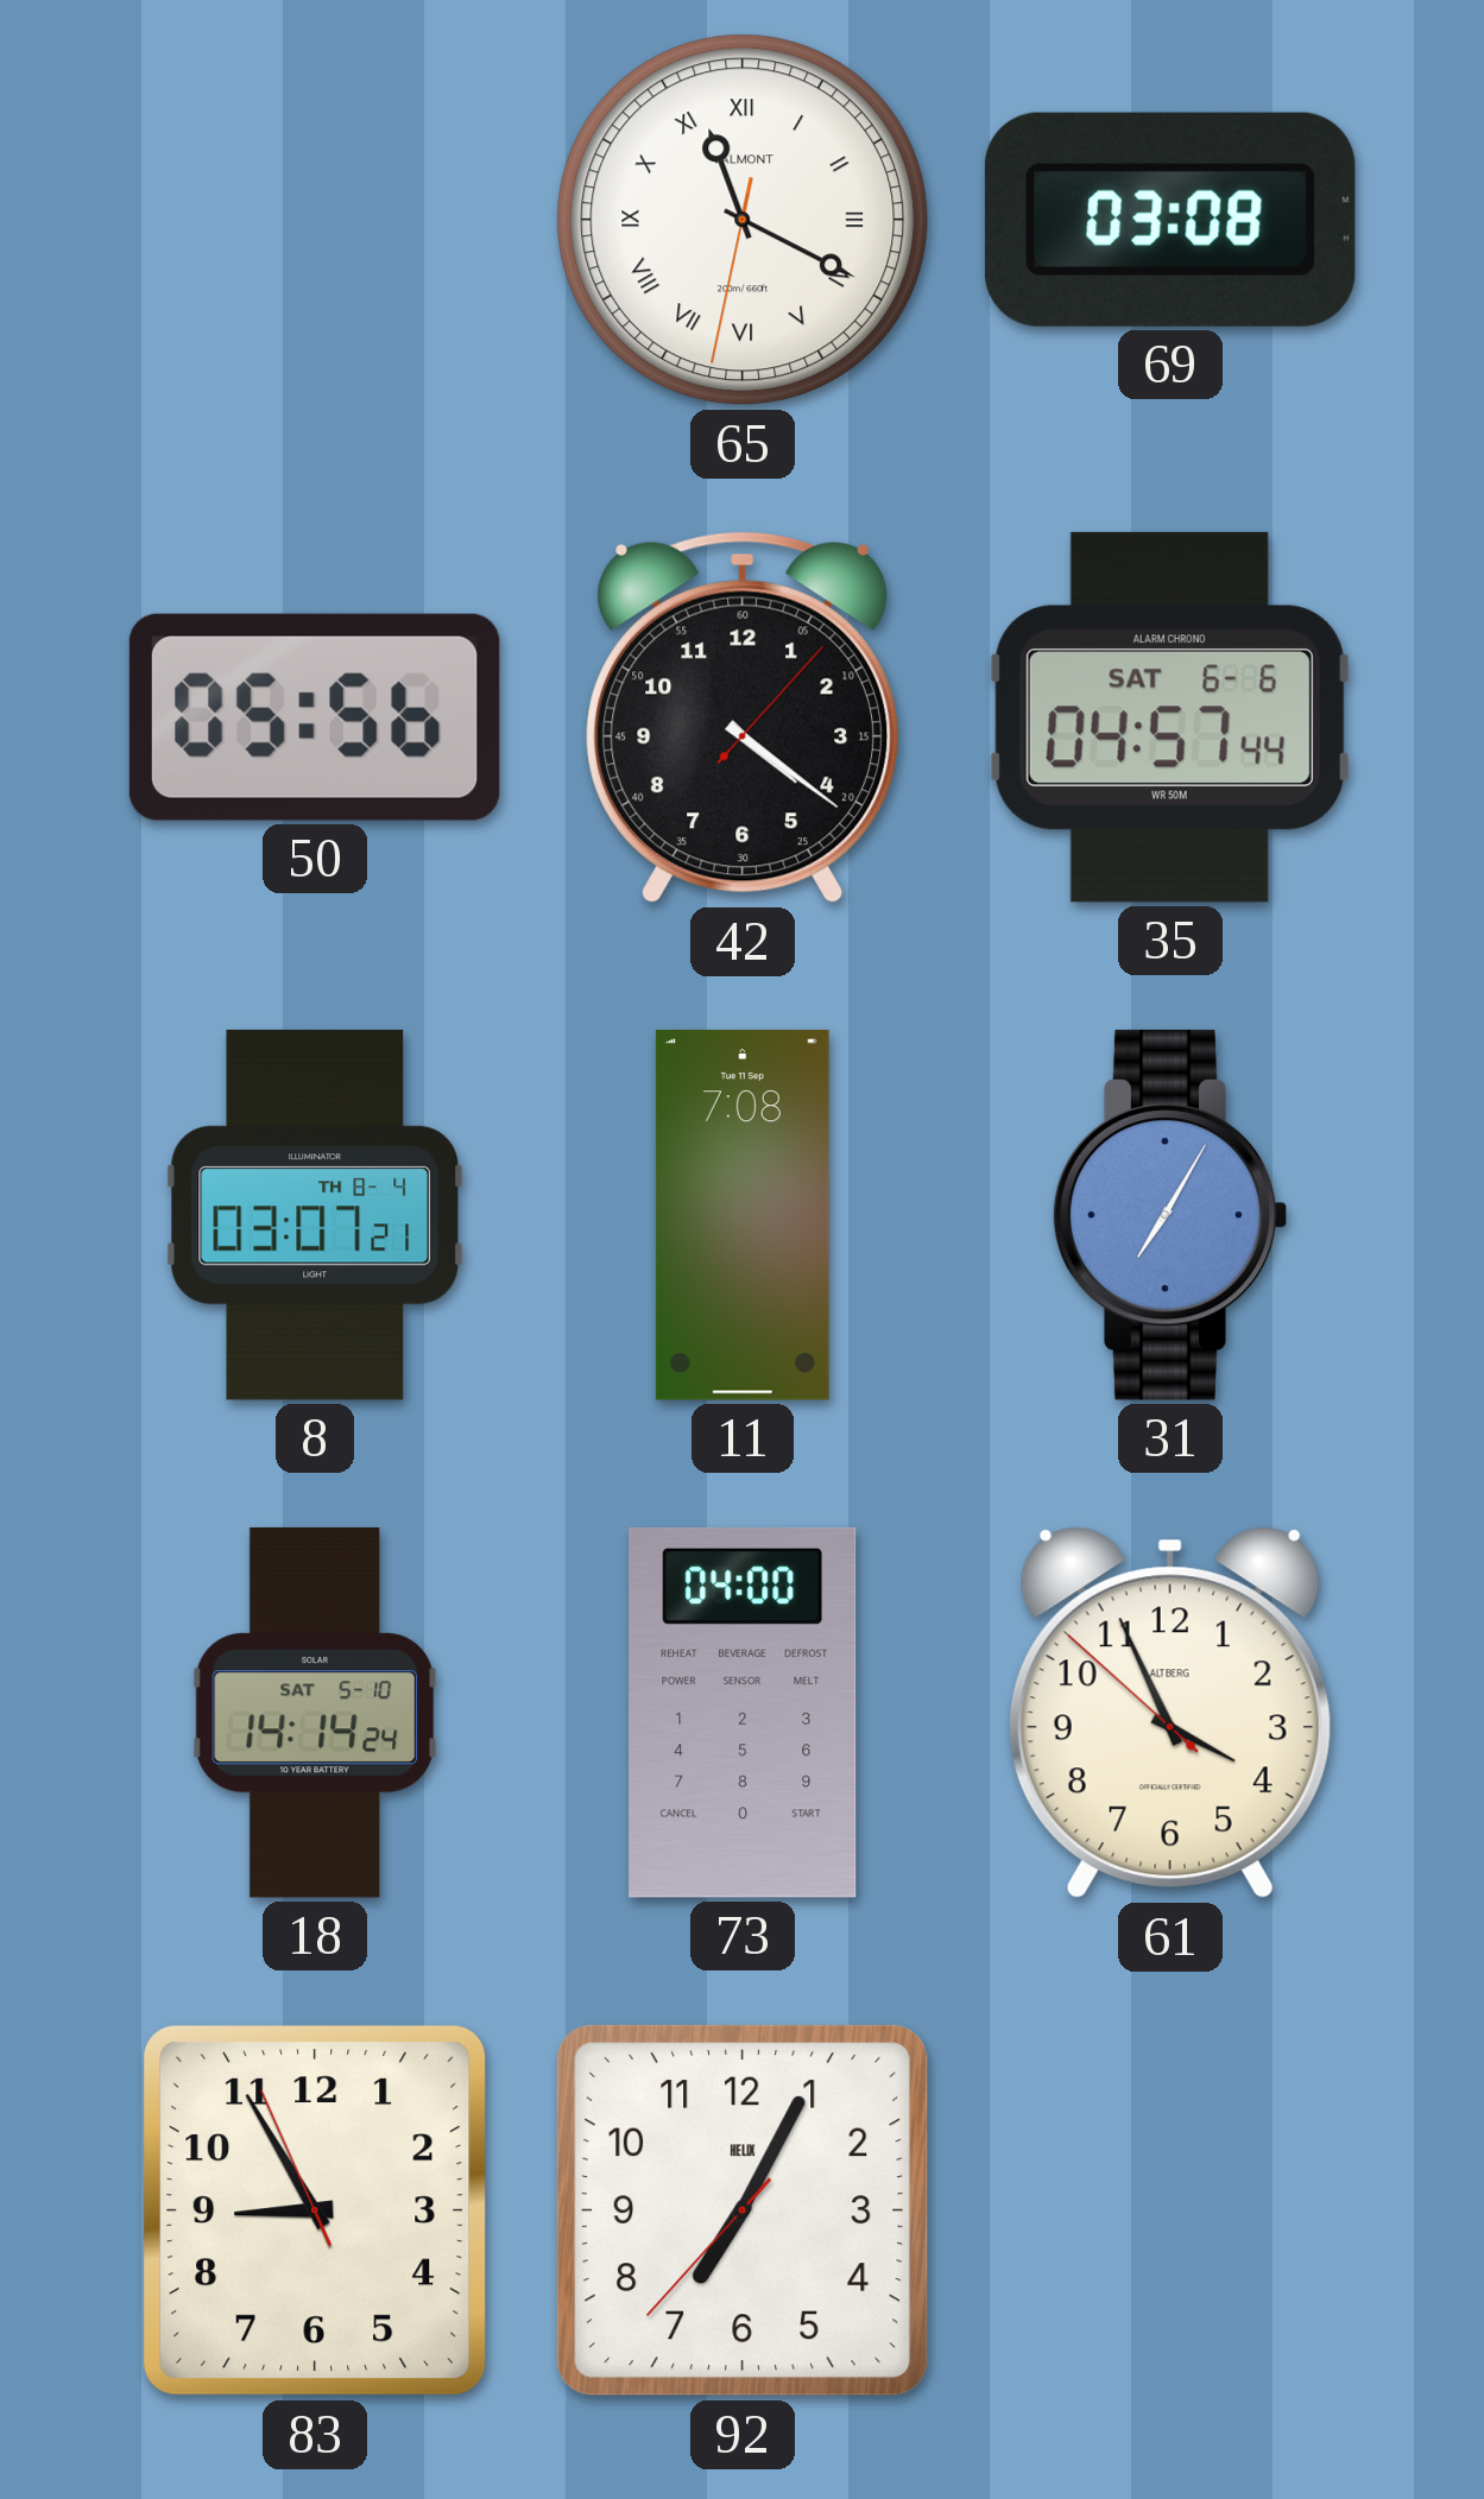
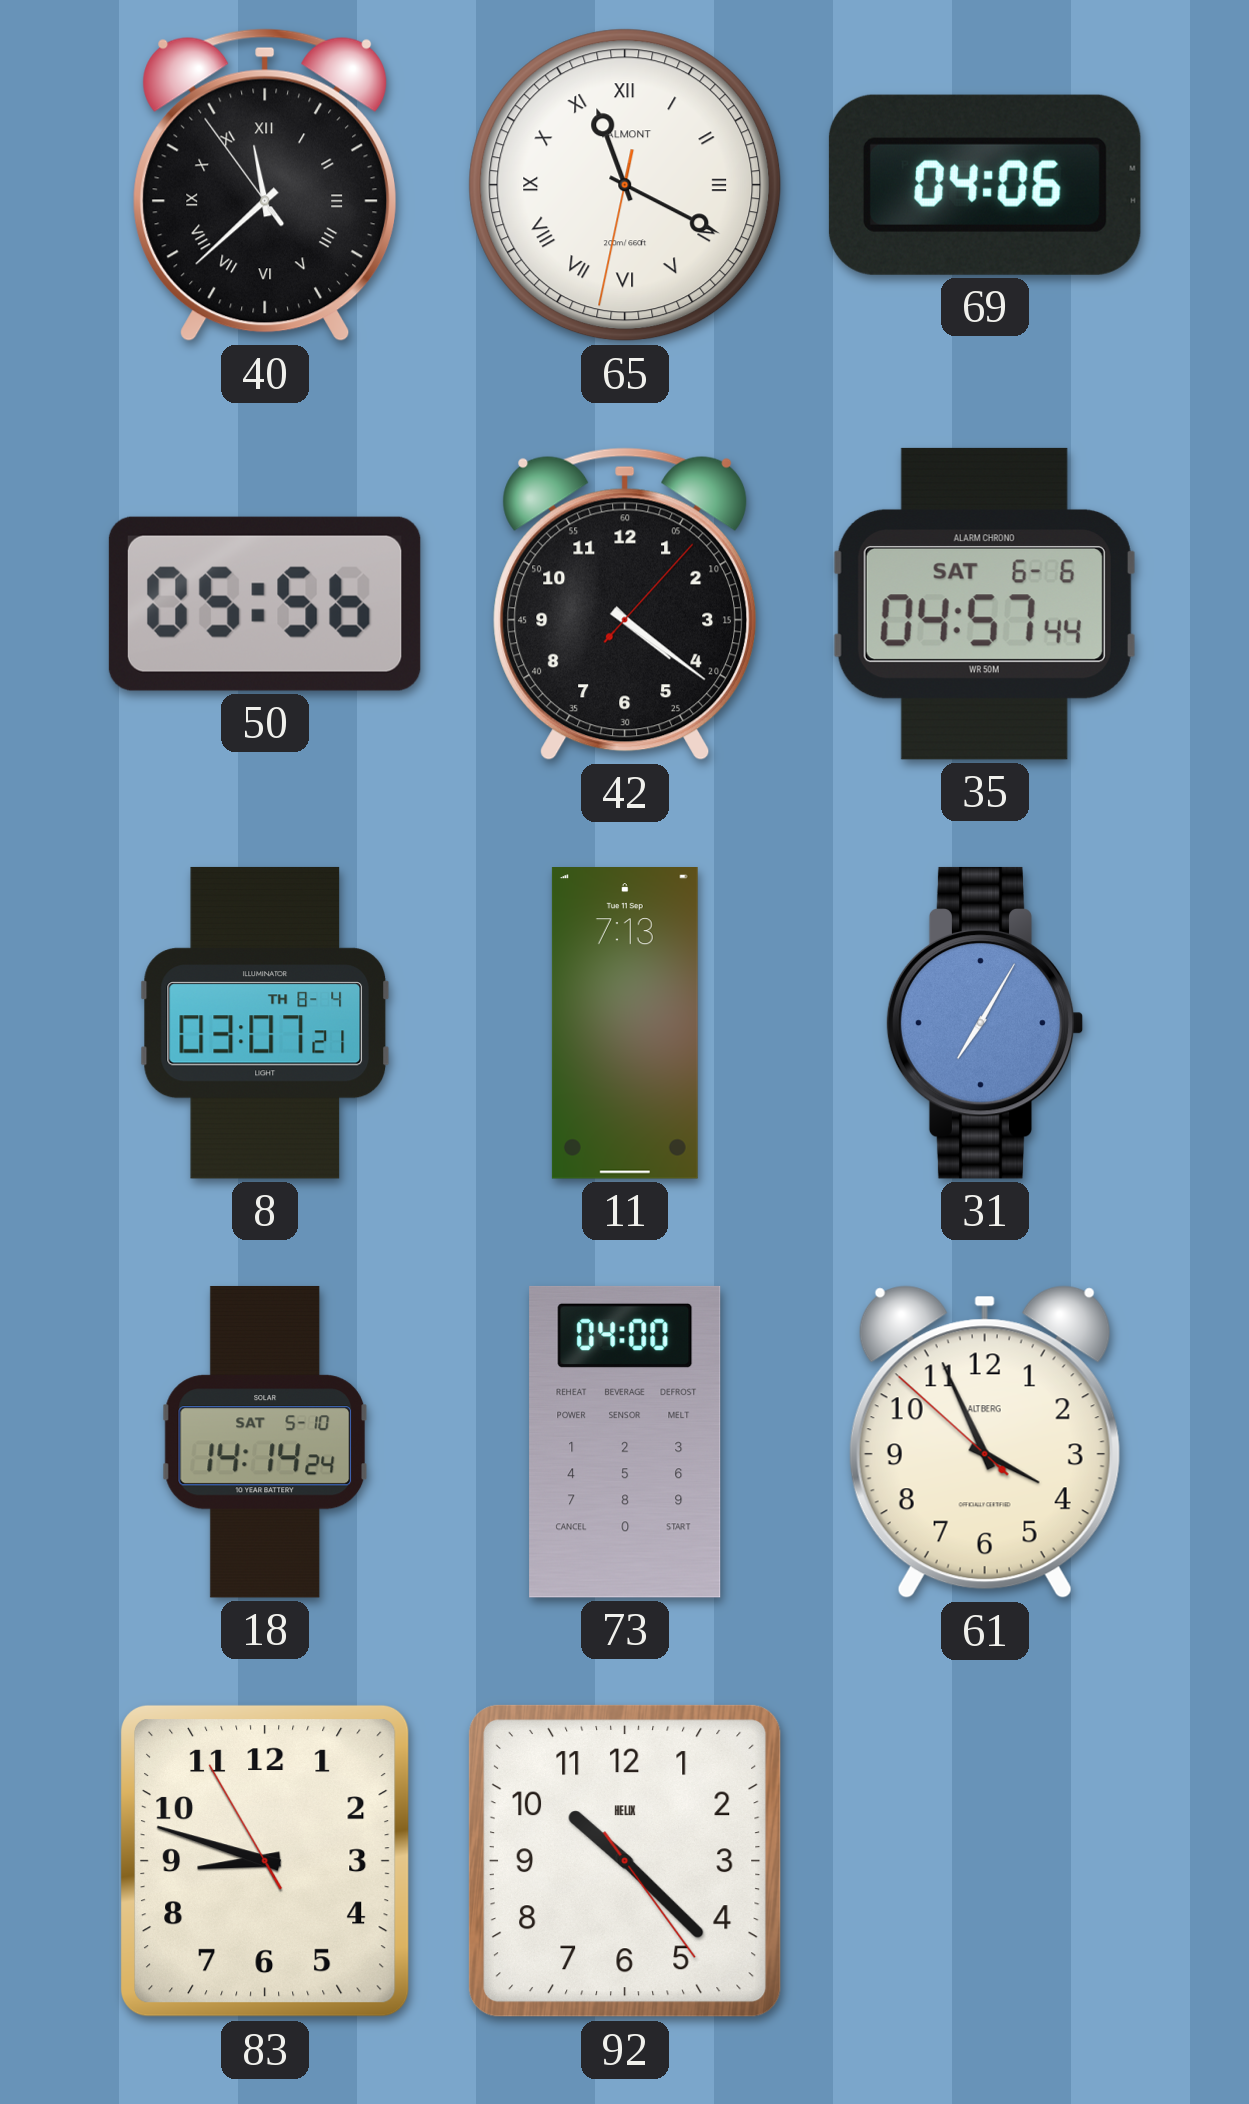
40: none -> 11:37 (265, 185)
69: 03:08 -> 04:06 (985, 185)
11: 7:08 -> 7:13 (625, 1024)
83: 8:54 -> 8:47 (266, 1861)
92: 7:04 -> 10:22 (625, 1861)
